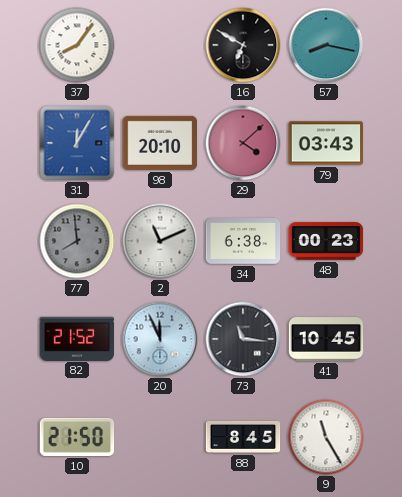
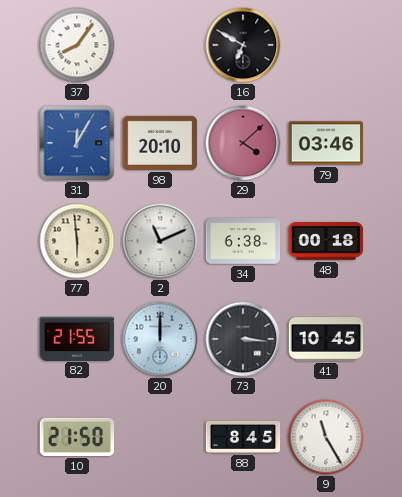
57: 8:17 -> none (326, 45)
79: 03:43 -> 03:46 (326, 143)
77: 7:59 -> 5:59 (77, 241)
77 dial: grey -> cream (77, 241)
48: 00:23 -> 00:18 (326, 241)
82: 21:52 -> 21:55 (77, 338)
20: 11:56 -> 12:00 (160, 339)
73: 11:16 -> 3:16 (243, 339)
